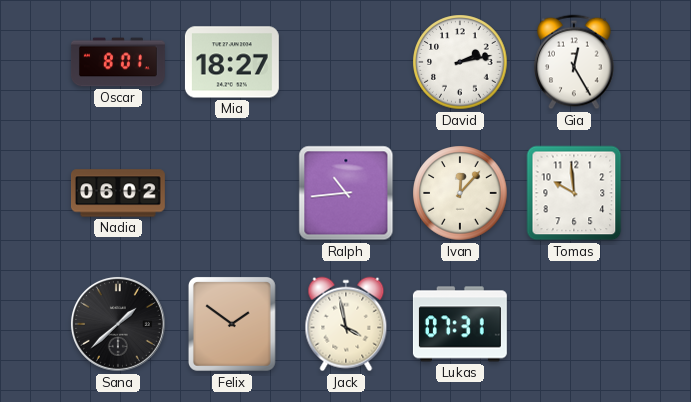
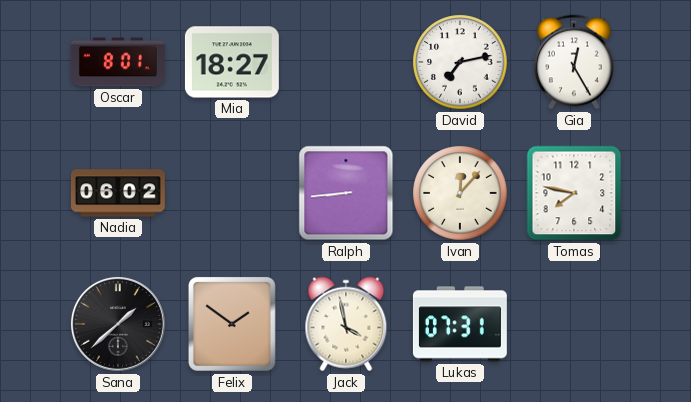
David: 2:13 -> 7:13 (460, 62)
Ralph: 10:44 -> 8:44 (346, 193)
Tomas: 9:59 -> 7:47 (574, 193)
